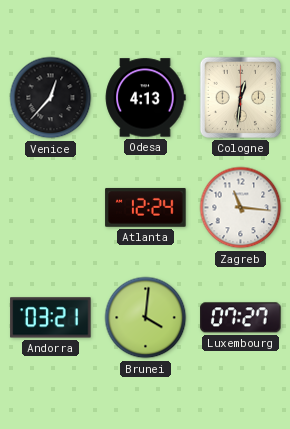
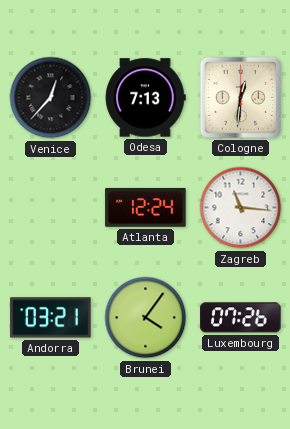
Odesa: 4:13 -> 7:13 (145, 98)
Brunei: 4:01 -> 4:06 (146, 318)
Luxembourg: 07:27 -> 07:26 (241, 318)
